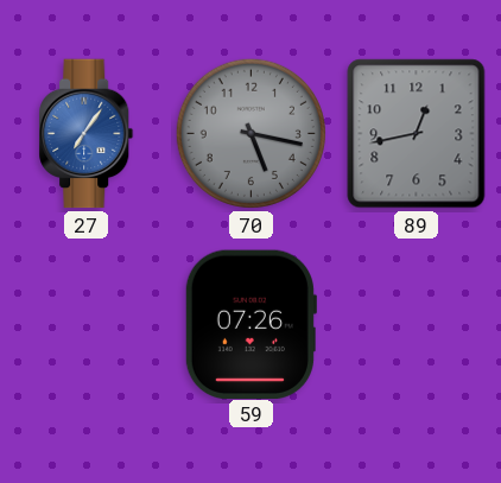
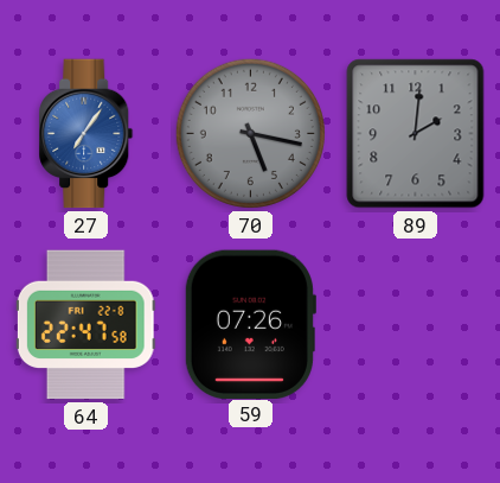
89: 12:43 -> 2:01 (416, 134)
64: none -> 22:47 (85, 325)
